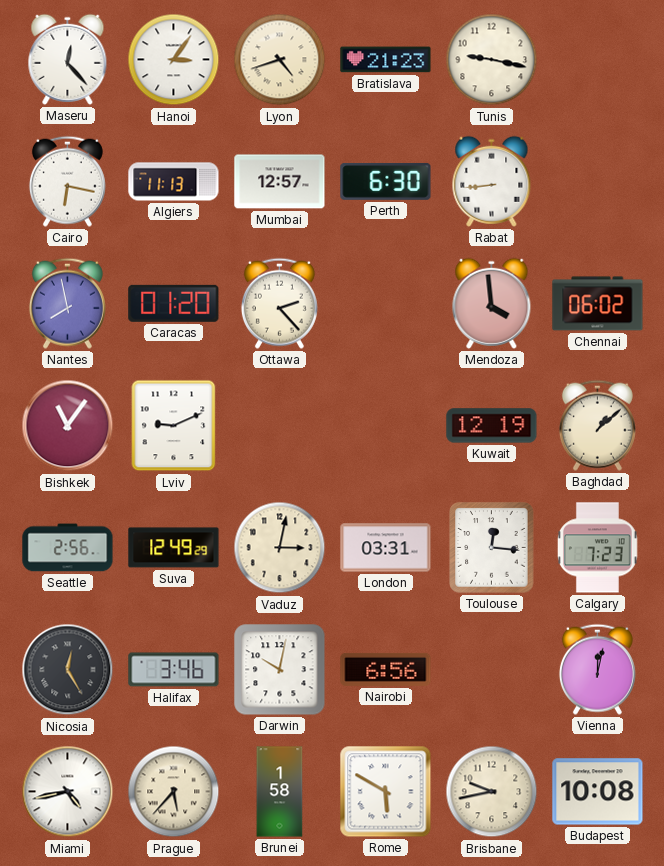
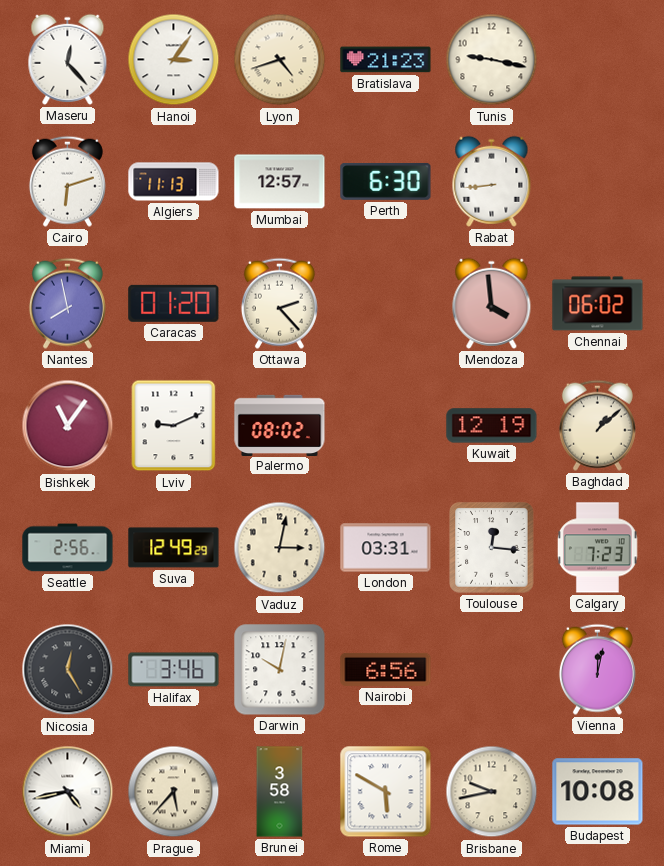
Cairo: 6:17 -> 6:12 (67, 181)
Palermo: none -> 08:02 (280, 425)
Brunei: 1:58 -> 3:58 (280, 792)
